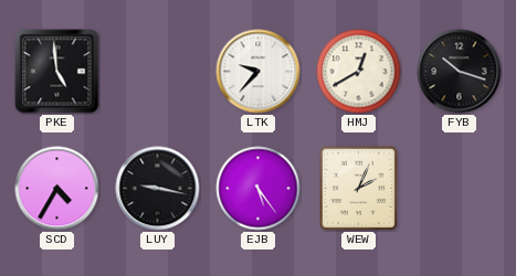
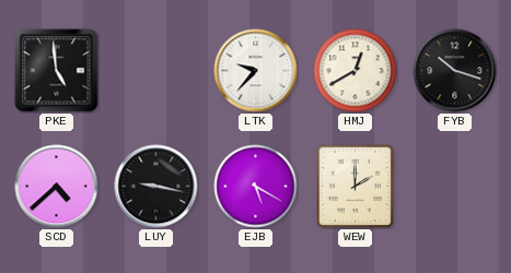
SCD: 4:35 -> 4:38 (57, 187)
EJB: 5:24 -> 5:20 (256, 187)
WEW: 2:04 -> 2:00 (356, 186)
